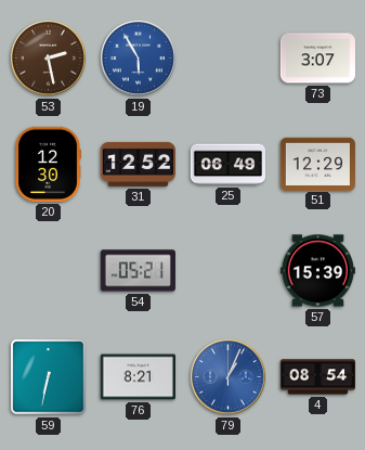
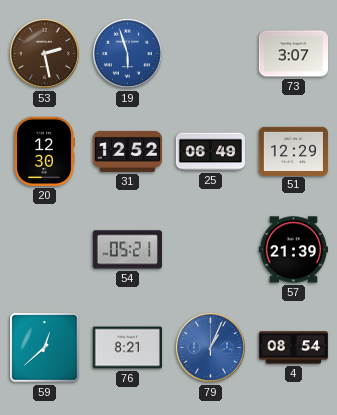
19: 5:55 -> 5:57 (127, 53)
57: 15:39 -> 21:39 (293, 250)
59: 6:32 -> 12:38 (45, 348)
